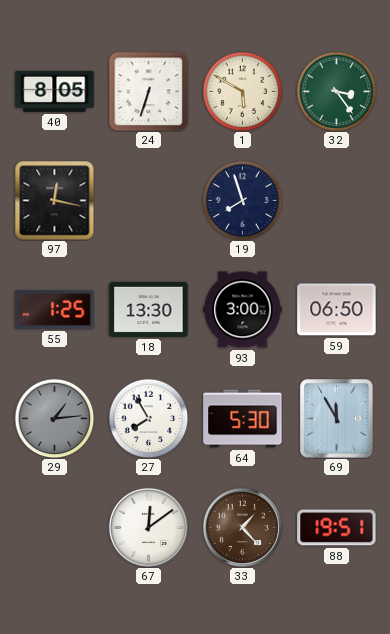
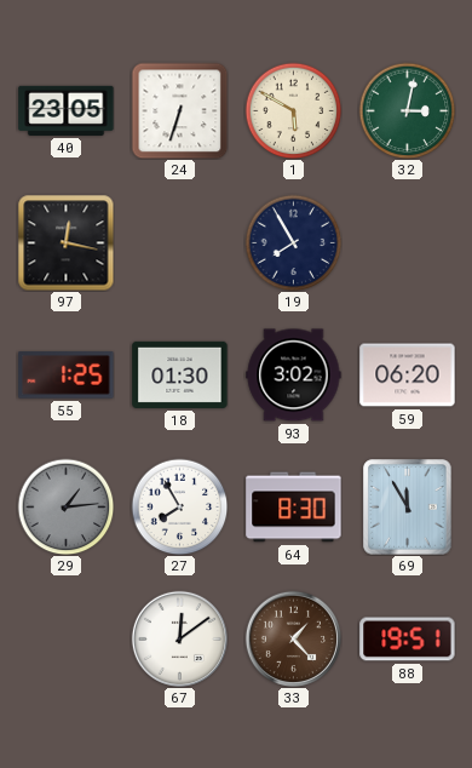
40: 8:05 -> 23:05 (67, 110)
32: 3:24 -> 3:02 (407, 110)
19: 7:57 -> 7:55 (293, 242)
18: 13:30 -> 01:30 (180, 374)
93: 3:00 -> 3:02 (294, 376)
59: 06:50 -> 06:20 (408, 376)
64: 5:30 -> 8:30 (294, 508)
